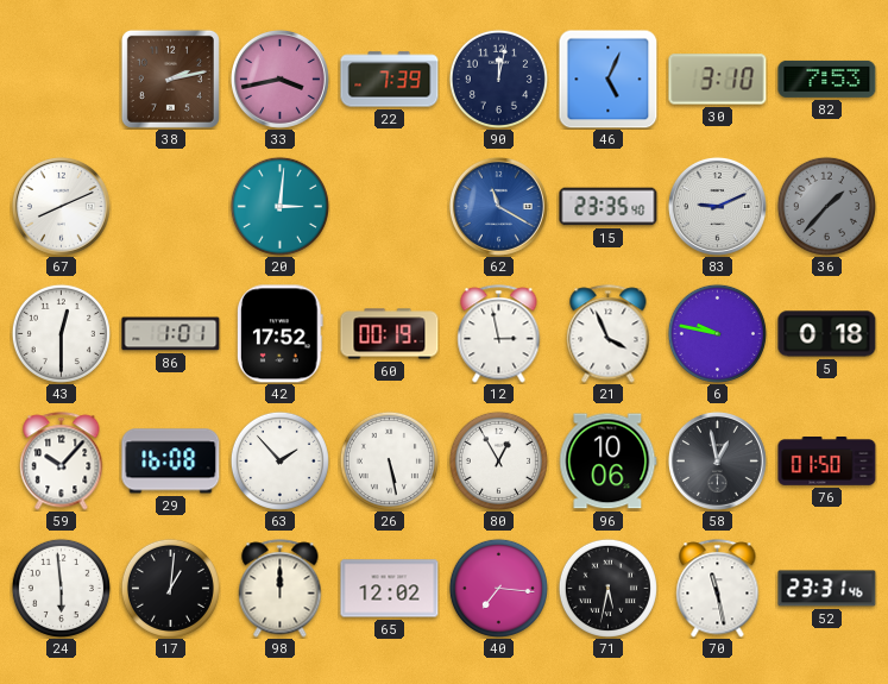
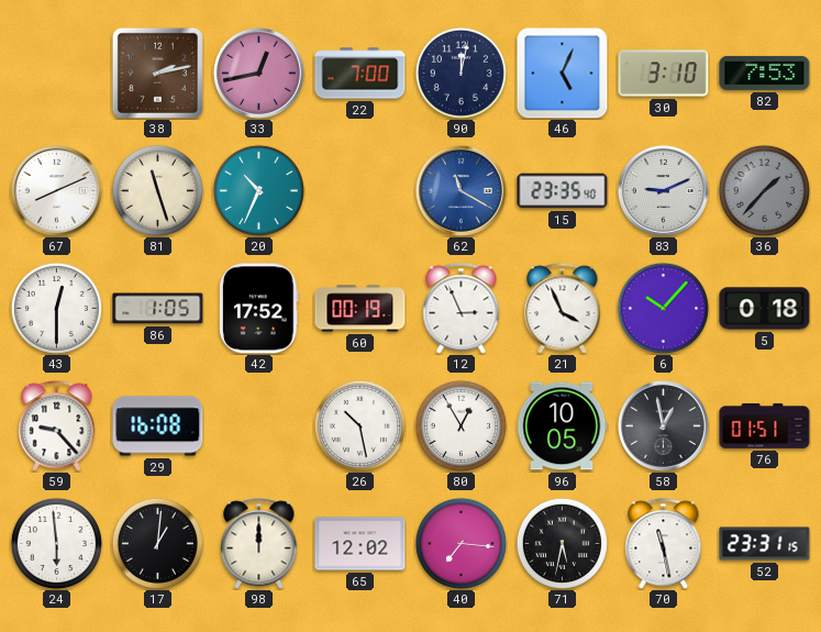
33: 3:43 -> 12:43 (258, 73)
22: 7:39 -> 7:00 (360, 74)
81: none -> 11:27 (157, 190)
20: 3:01 -> 10:34 (258, 190)
86: 1:01 -> 1:05 (158, 309)
12: 2:58 -> 2:56 (462, 309)
6: 9:47 -> 10:07 (663, 308)
59: 10:07 -> 9:23 (57, 426)
63: 1:53 -> none (279, 460)
26: 5:28 -> 10:28 (359, 425)
96: 10:06 -> 10:05 (563, 426)
76: 01:50 -> 01:51 (765, 426)
52: 23:31:46 -> 23:31:15 (765, 544)
